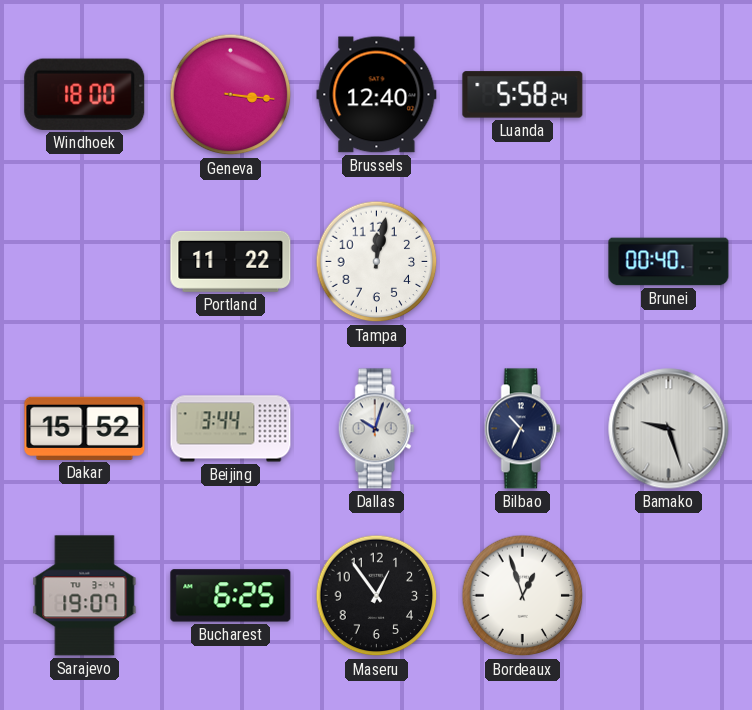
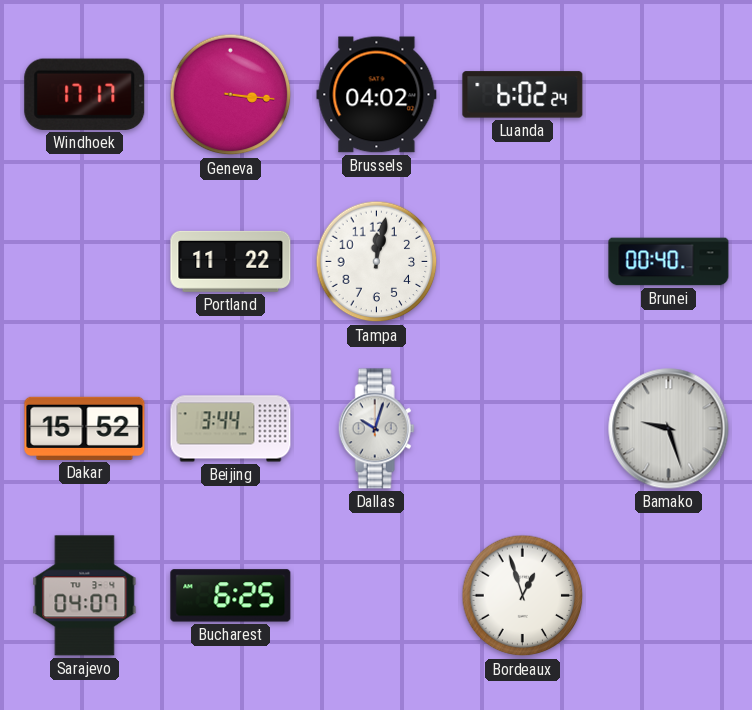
Windhoek: 18:00 -> 17:17 (85, 94)
Brussels: 12:40 -> 04:02 (377, 95)
Luanda: 5:58 -> 6:02 (523, 95)
Bilbao: 10:34 -> none (522, 429)
Sarajevo: 19:07 -> 04:07 (85, 596)
Maseru: 12:54 -> none (377, 596)
